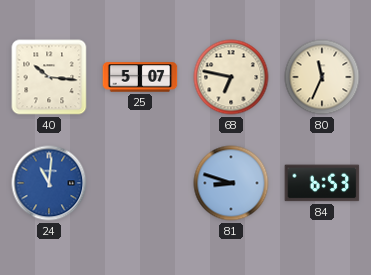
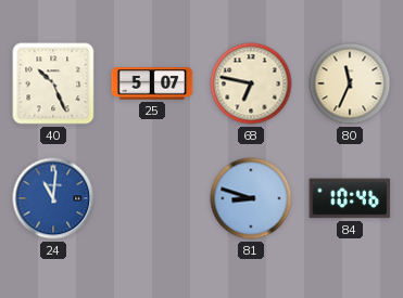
40: 10:16 -> 10:26 (53, 83)
84: 6:53 -> 10:46 (350, 198)
